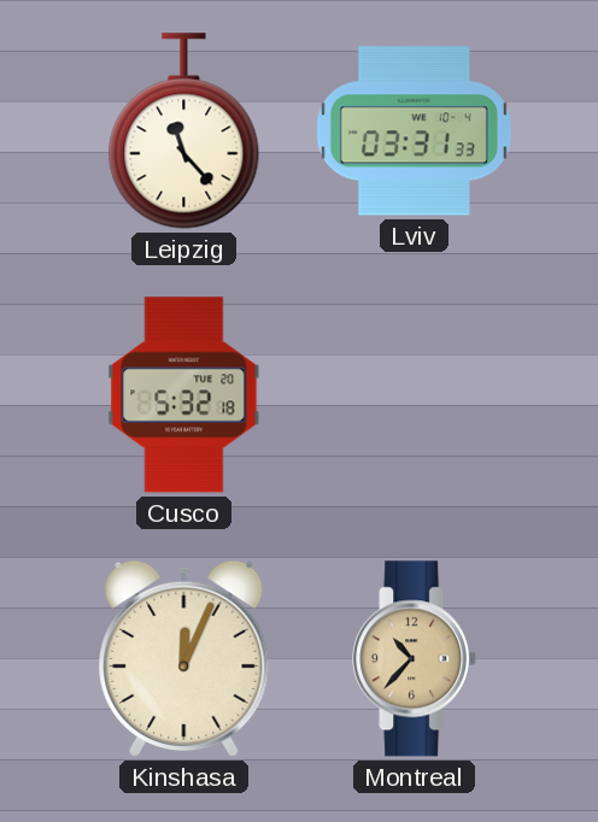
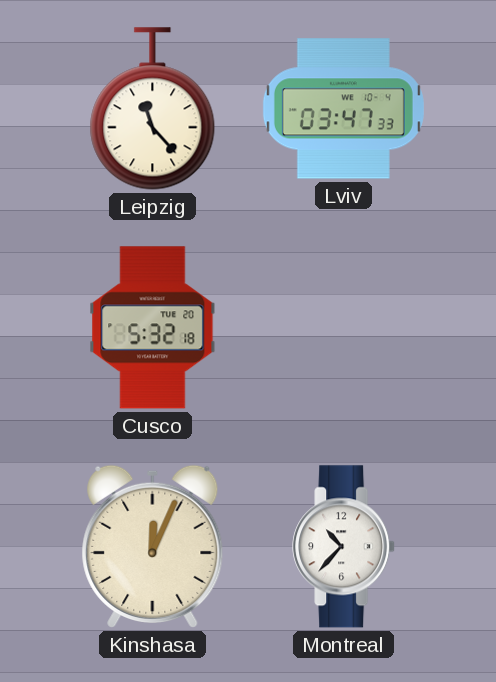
Lviv: 03:31 -> 03:47 (343, 109)
Montreal dial: champagne -> white (344, 547)
